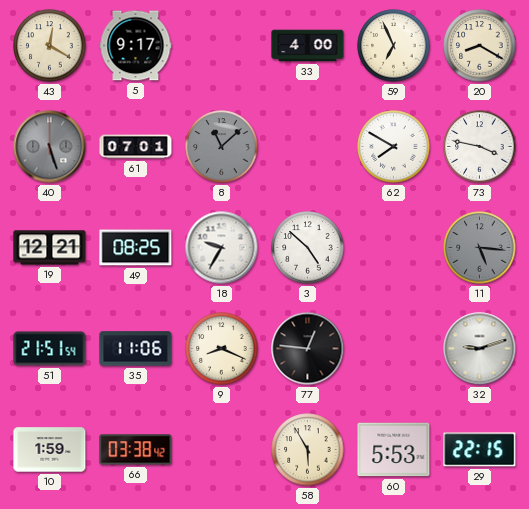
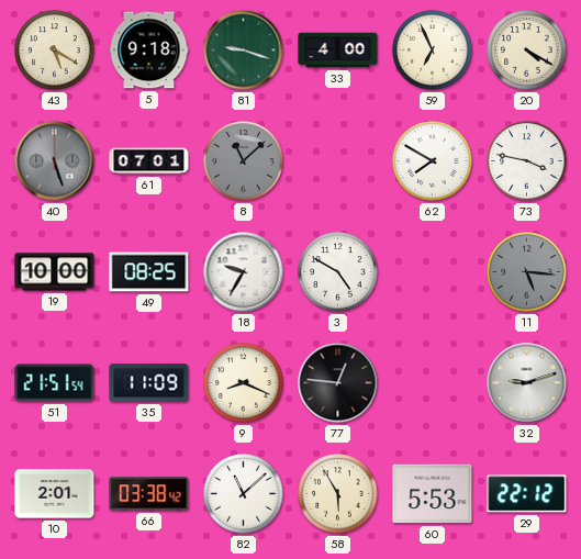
43: 12:20 -> 5:20 (55, 51)
5: 9:17 -> 9:18 (149, 51)
81: none -> 9:18 (244, 51)
20: 8:20 -> 4:20 (527, 51)
19: 12:21 -> 10:00 (55, 272)
3: 4:52 -> 4:50 (338, 272)
35: 11:06 -> 11:09 (149, 383)
10: 1:59 -> 2:01 (55, 494)
82: none -> 11:08 (244, 494)
29: 22:15 -> 22:12 (527, 494)
